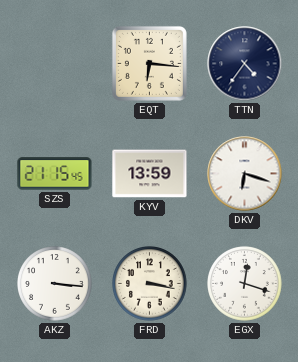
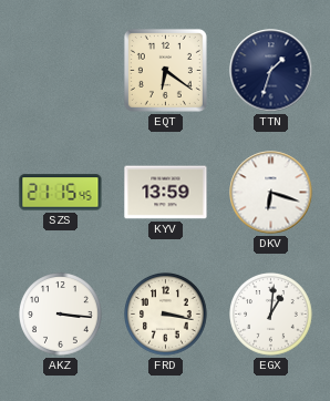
EQT: 6:16 -> 6:21 (165, 70)
TTN: 4:36 -> 1:33 (271, 71)
EGX: 12:18 -> 1:01 (271, 315)
